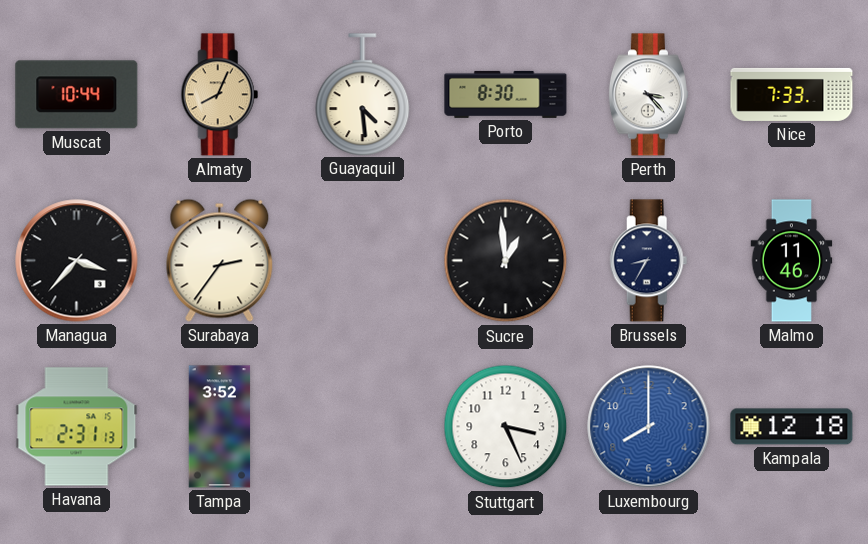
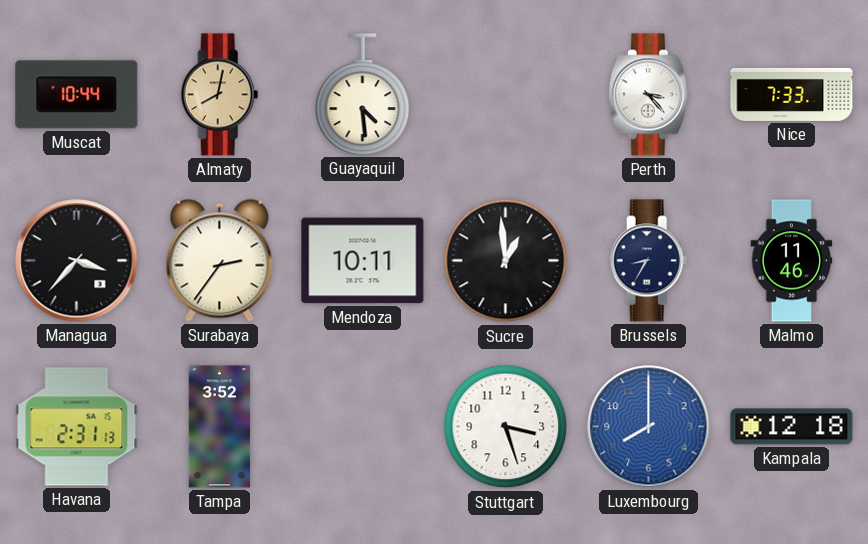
Almaty: 8:04 -> 8:02 (220, 95)
Porto: 8:30 -> none (506, 94)
Mendoza: none -> 10:11 (363, 261)
Stuttgart: 3:26 -> 3:27 (506, 427)
